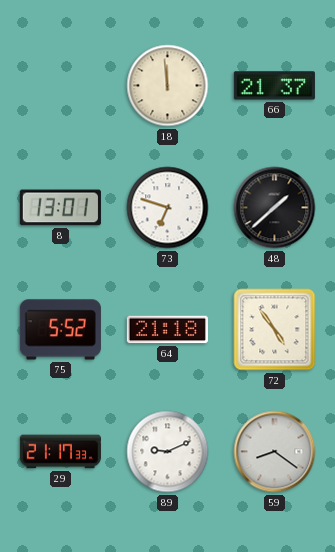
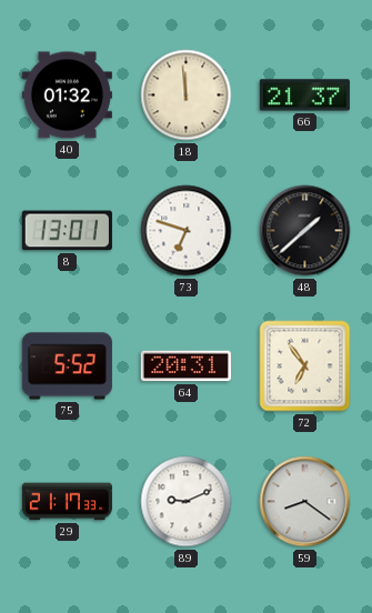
40: none -> 01:32 (67, 96)
64: 21:18 -> 20:31 (185, 366)
72: 4:54 -> 6:54 (305, 366)
